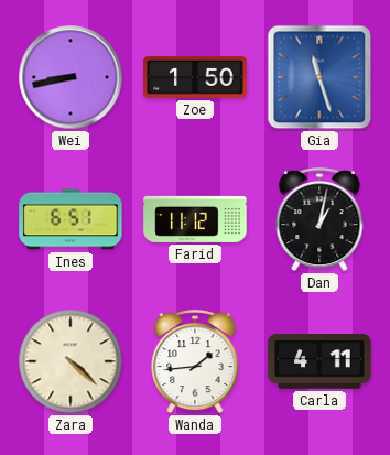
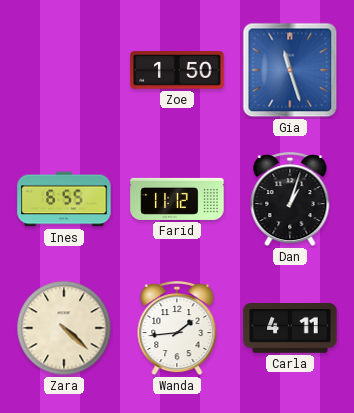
Wei: 8:43 -> none (71, 77)
Ines: 6:51 -> 6:55 (64, 199)
Dan: 1:02 -> 1:03 (290, 200)
